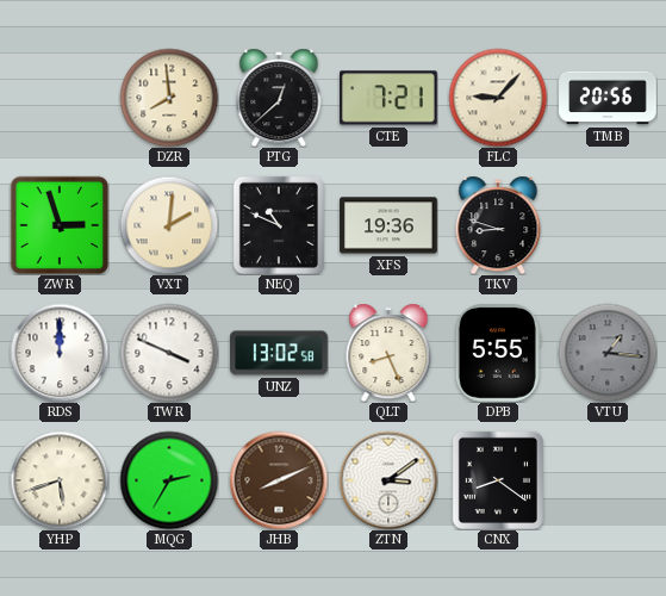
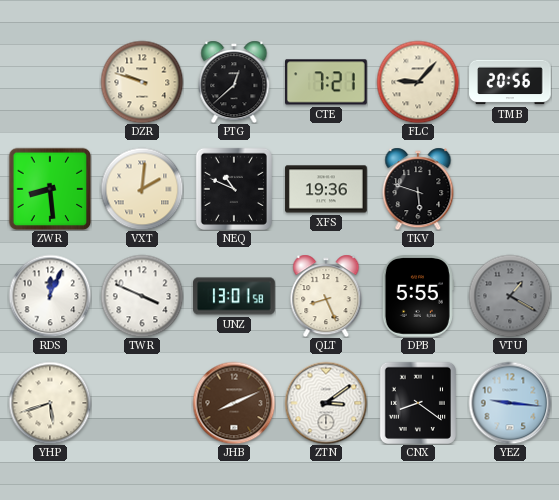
DZR: 7:59 -> 9:48 (142, 82)
ZWR: 2:57 -> 8:29 (50, 189)
TKV: 8:48 -> 5:48 (418, 189)
RDS: 12:00 -> 12:04 (50, 296)
UNZ: 13:02 -> 13:01 (234, 296)
VTU: 1:16 -> 1:20 (510, 296)
MQG: 2:35 -> none (169, 480)
YEZ: none -> 9:16 (510, 403)
